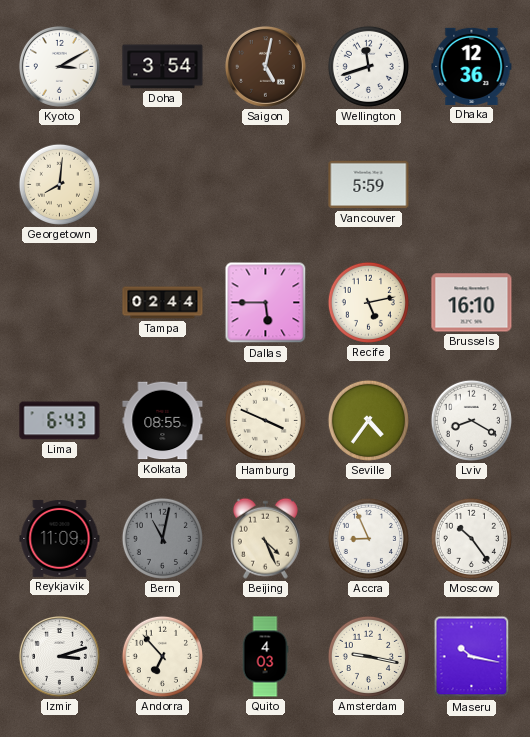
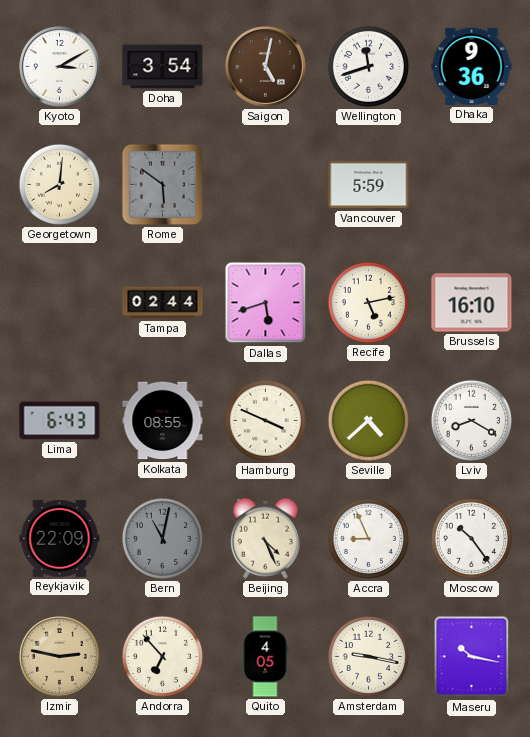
Dhaka: 12:36 -> 9:36 (472, 66)
Rome: none -> 5:51 (162, 184)
Dallas: 5:45 -> 5:42 (266, 303)
Seville: 4:36 -> 4:38 (368, 420)
Reykjavik: 11:09 -> 22:09 (60, 538)
Izmir: 3:12 -> 2:47 (59, 656)
Izmir dial: white -> champagne (59, 656)
Quito: 4:03 -> 4:05 (265, 657)
